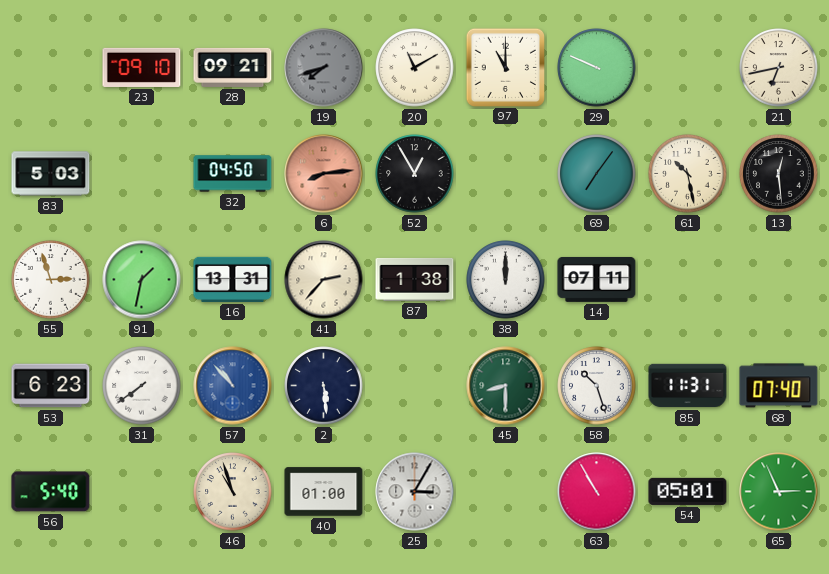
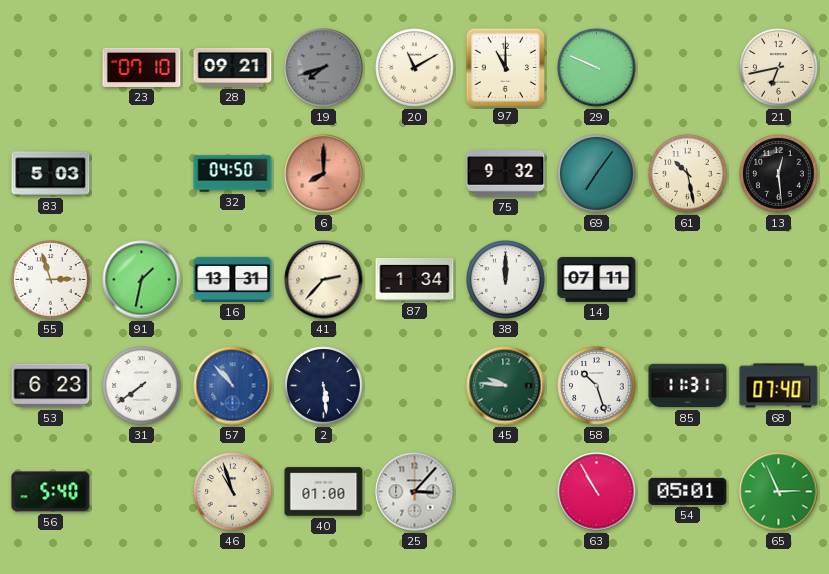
23: 09:10 -> 07:10 (142, 67)
6: 8:14 -> 8:00 (324, 174)
52: 12:55 -> none (415, 174)
75: none -> 9:32 (506, 174)
87: 1:38 -> 1:34 (415, 279)
45: 8:30 -> 9:46 (506, 386)
25: 3:05 -> 3:07 (415, 492)
